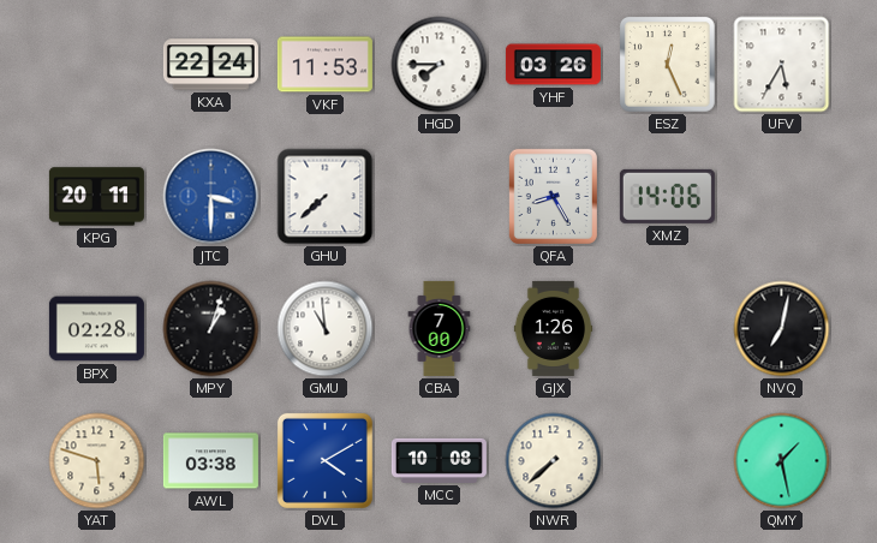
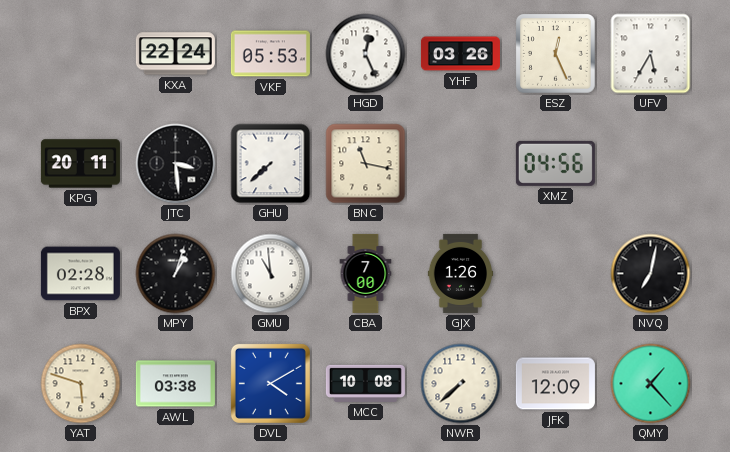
VKF: 11:53 -> 05:53 (270, 54)
HGD: 7:45 -> 12:26 (366, 54)
JTC: 3:30 -> 3:29 (176, 164)
JTC dial: blue -> black (176, 164)
BNC: none -> 11:17 (366, 164)
QFA: 8:25 -> none (553, 196)
XMZ: 14:06 -> 04:56 (555, 163)
JFK: none -> 12:09 (555, 384)
QMY: 1:28 -> 1:23 (651, 384)
